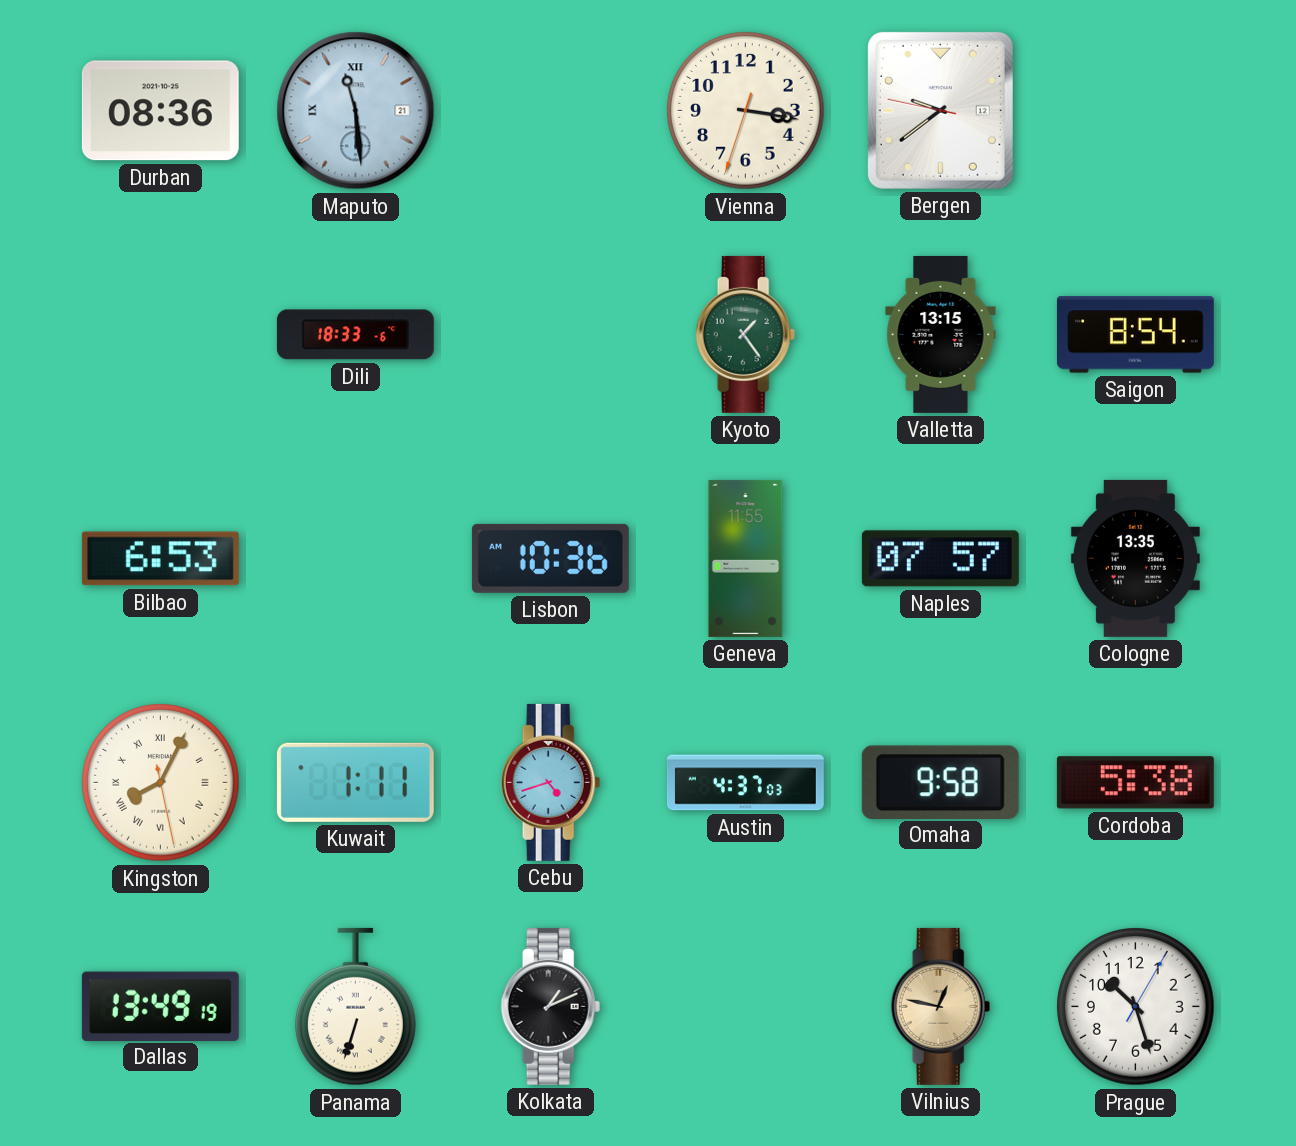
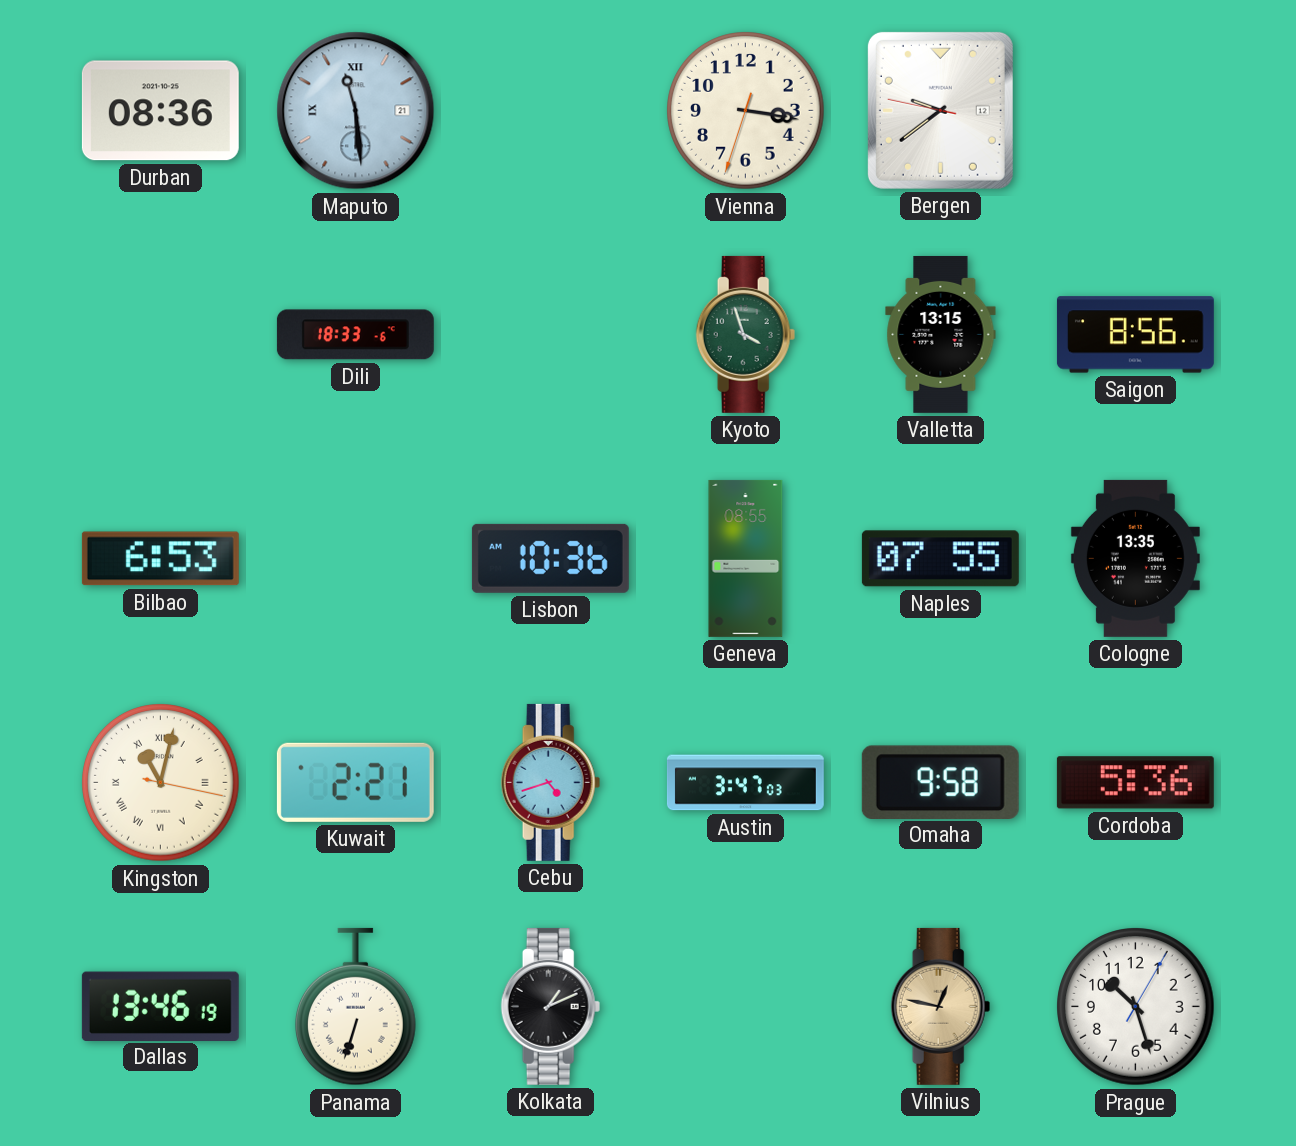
Kyoto: 1:24 -> 3:57 (746, 334)
Saigon: 8:54 -> 8:56 (1135, 335)
Geneva: 11:55 -> 08:55 (746, 558)
Naples: 07:57 -> 07:55 (940, 559)
Kingston: 8:04 -> 11:02 (161, 783)
Kuwait: 1:11 -> 2:21 (355, 782)
Austin: 4:37 -> 3:47 (745, 783)
Cordoba: 5:38 -> 5:36 (1135, 783)
Dallas: 13:49 -> 13:46 (160, 1006)
